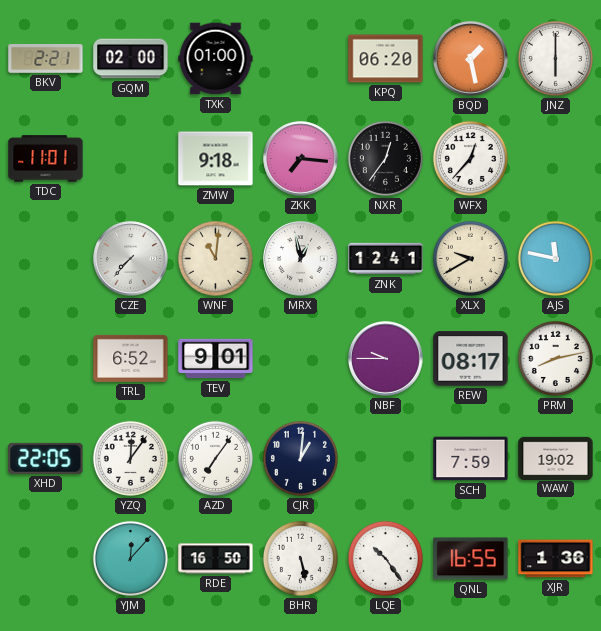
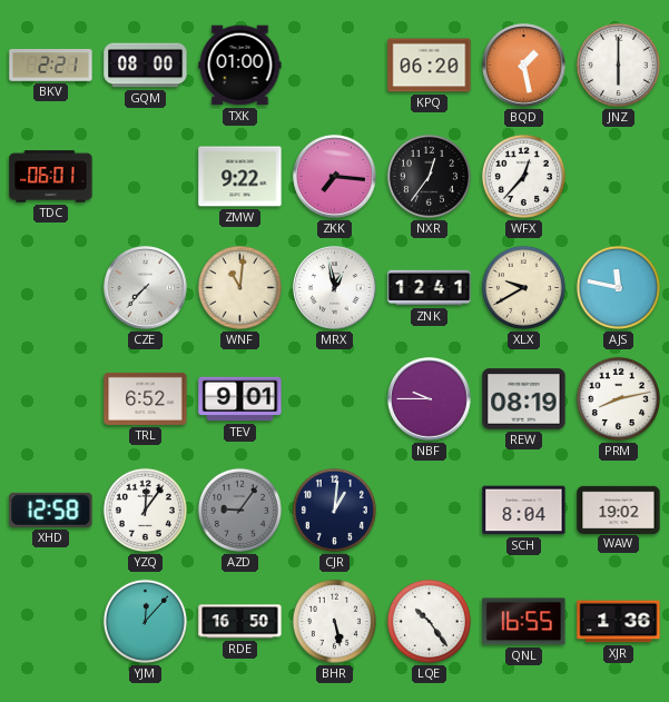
GQM: 02:00 -> 08:00 (146, 66)
TDC: 11:01 -> 06:01 (51, 177)
ZMW: 9:18 -> 9:22 (240, 177)
REW: 08:17 -> 08:19 (524, 399)
XHD: 22:05 -> 12:58 (51, 510)
AZD: 7:06 -> 9:06 (239, 510)
AZD dial: white -> grey (239, 510)
SCH: 7:59 -> 8:04 (524, 511)
